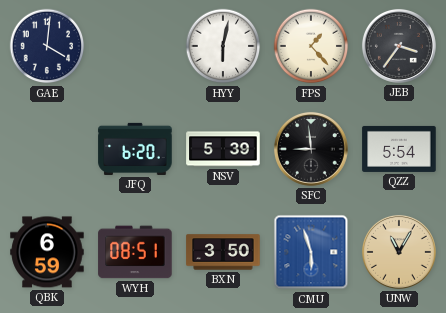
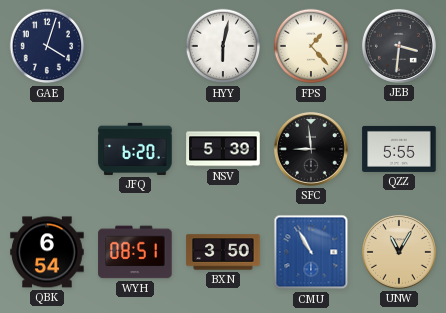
GAE: 4:01 -> 4:03 (47, 46)
JEB: 3:36 -> 3:31 (399, 46)
QZZ: 5:54 -> 5:55 (399, 149)
QBK: 6:59 -> 6:54 (47, 252)
CMU: 5:57 -> 10:55 (311, 252)
